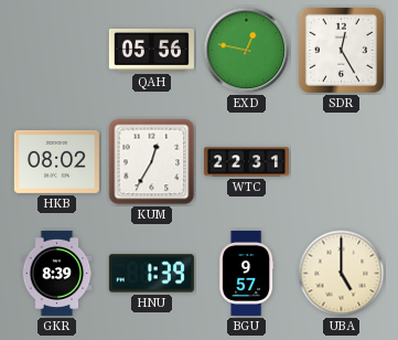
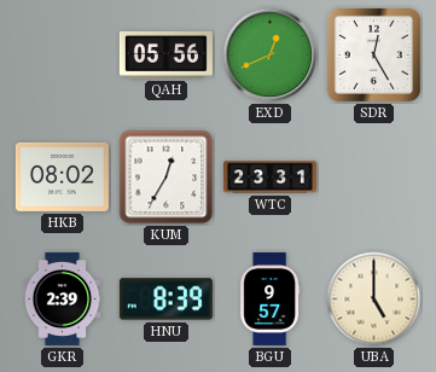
EXD: 12:47 -> 12:41 (271, 56)
WTC: 22:31 -> 23:31 (269, 178)
GKR: 8:39 -> 2:39 (63, 298)
HNU: 1:39 -> 8:39 (165, 300)
